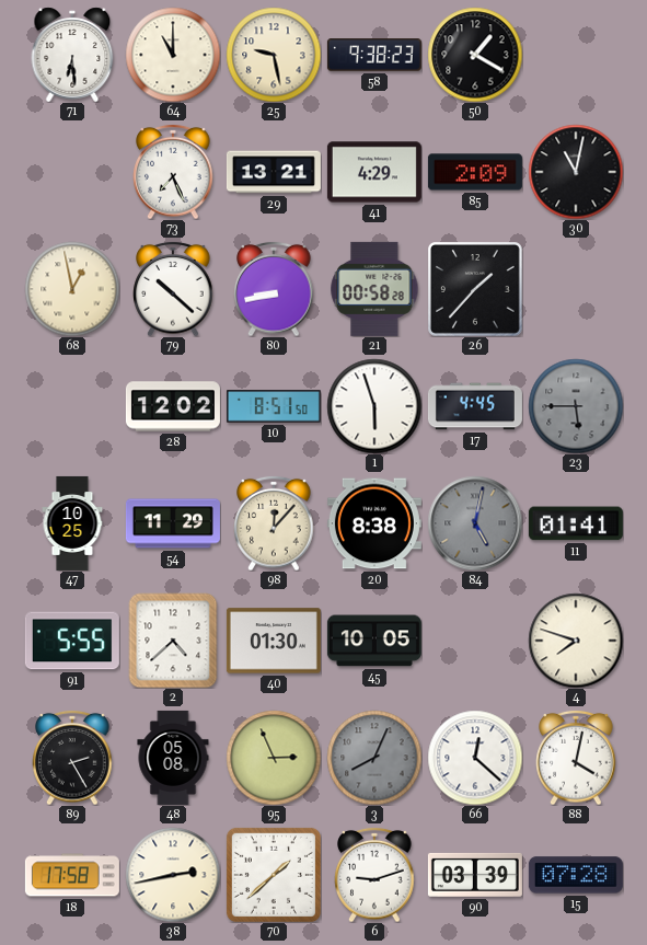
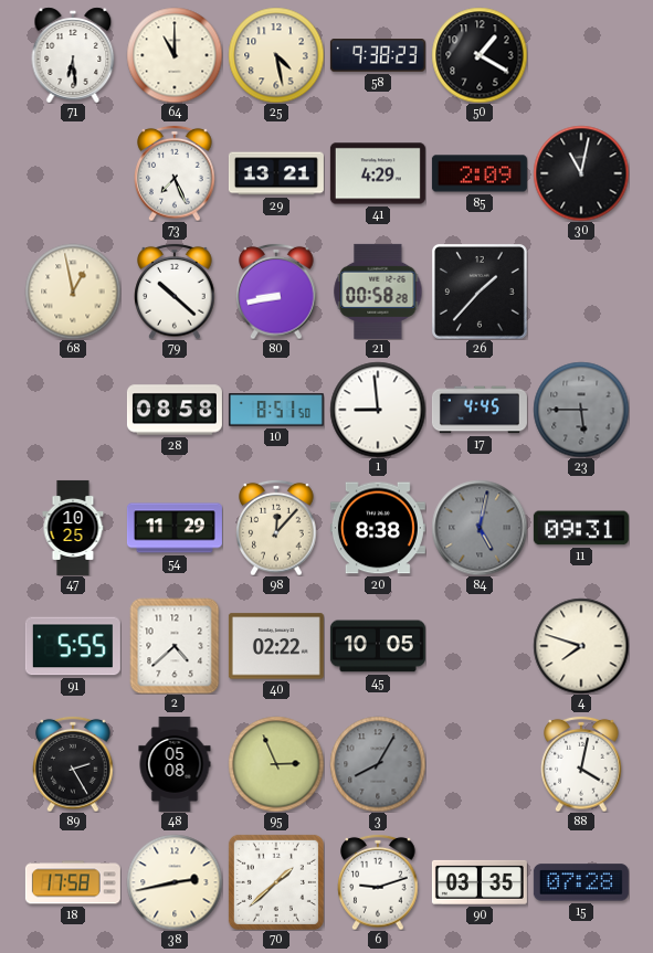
25: 9:28 -> 4:28 (276, 55)
28: 12:02 -> 08:58 (175, 410)
1: 5:57 -> 8:59 (378, 410)
11: 01:41 -> 09:31 (581, 528)
40: 01:30 -> 02:22 (276, 646)
3: 8:04 -> 8:05 (378, 764)
66: 12:22 -> none (475, 758)
90: 03:39 -> 03:35 (480, 882)
